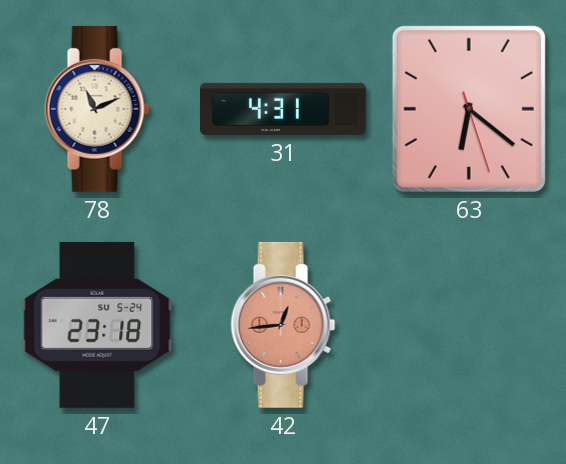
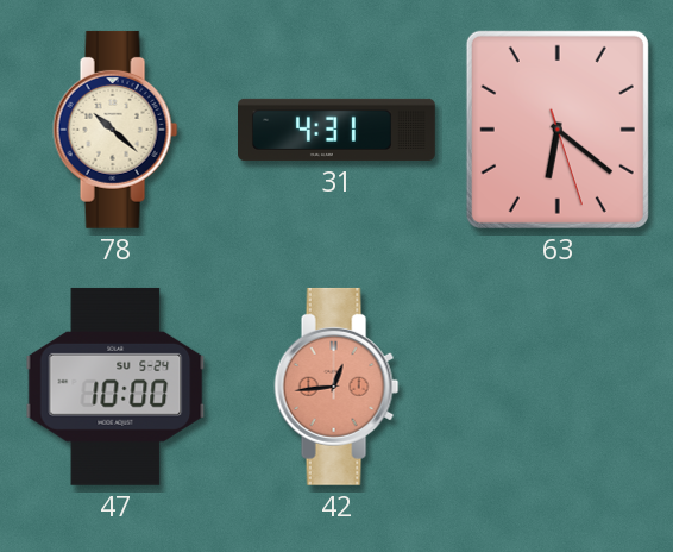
78: 11:11 -> 10:22 (115, 130)
47: 23:18 -> 10:00 (115, 387)
